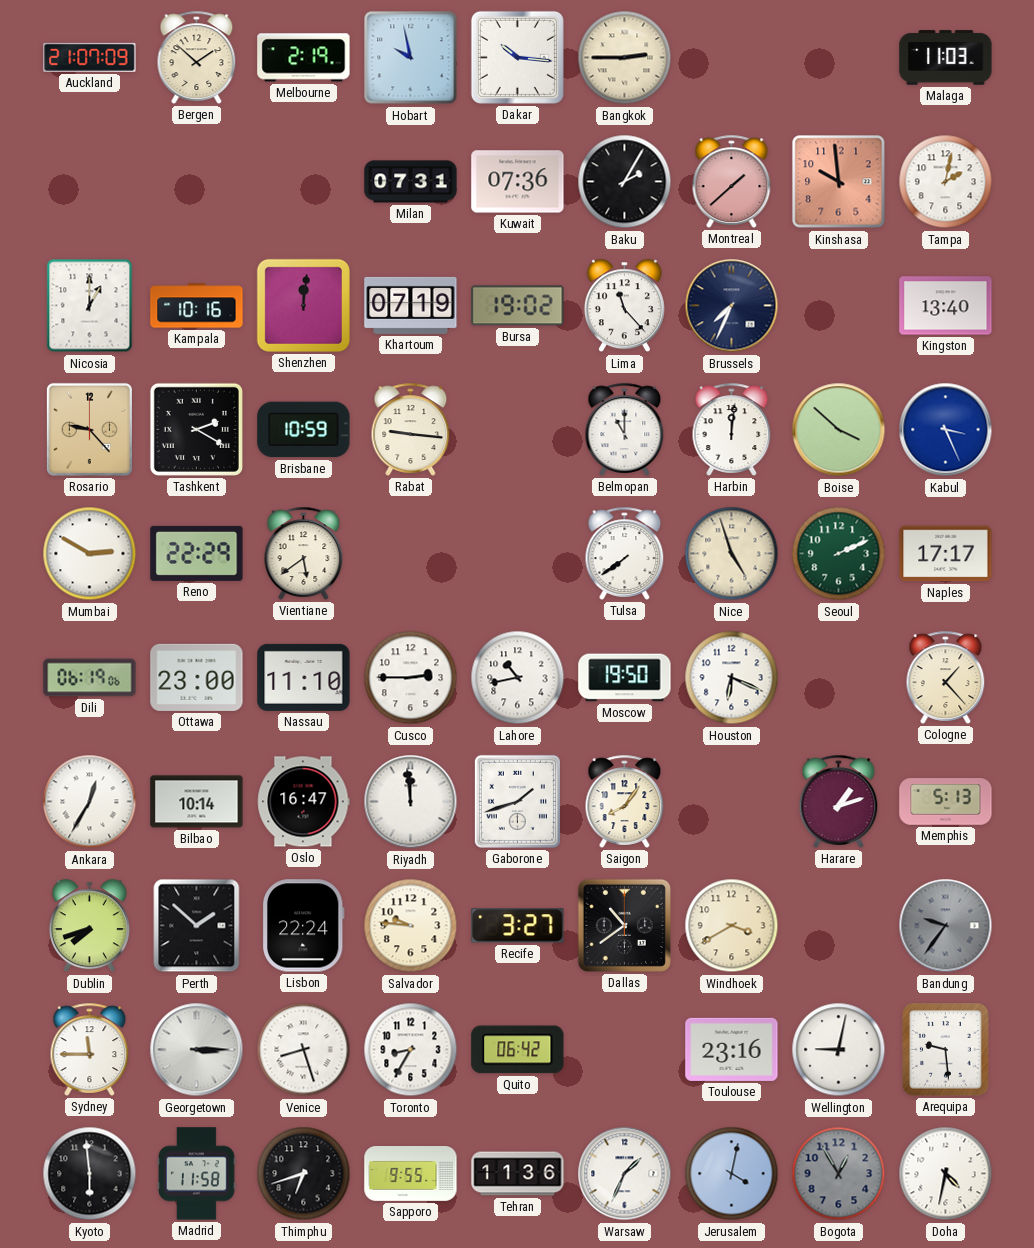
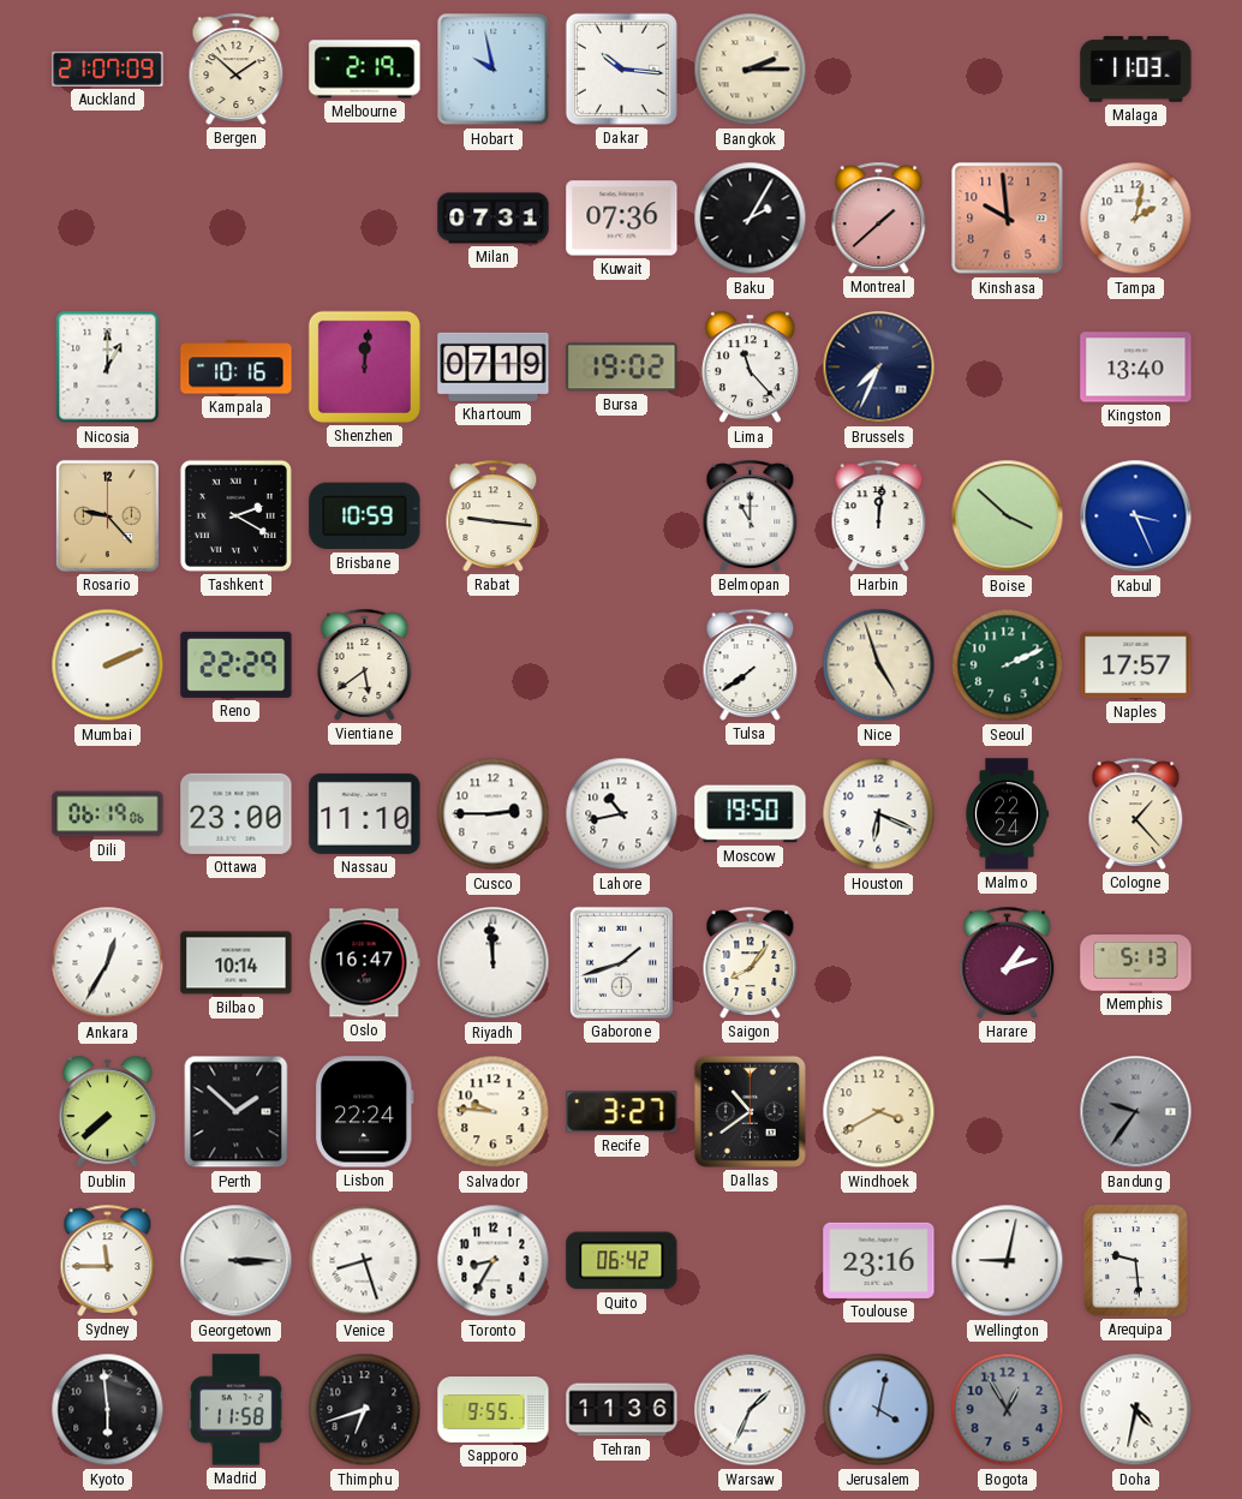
Bangkok: 2:45 -> 2:15 (751, 70)
Mumbai: 2:50 -> 2:11 (108, 665)
Naples: 17:17 -> 17:57 (1136, 665)
Malmo: none -> 22:24 (1007, 814)
Dublin: 7:42 -> 7:38 (107, 1112)
